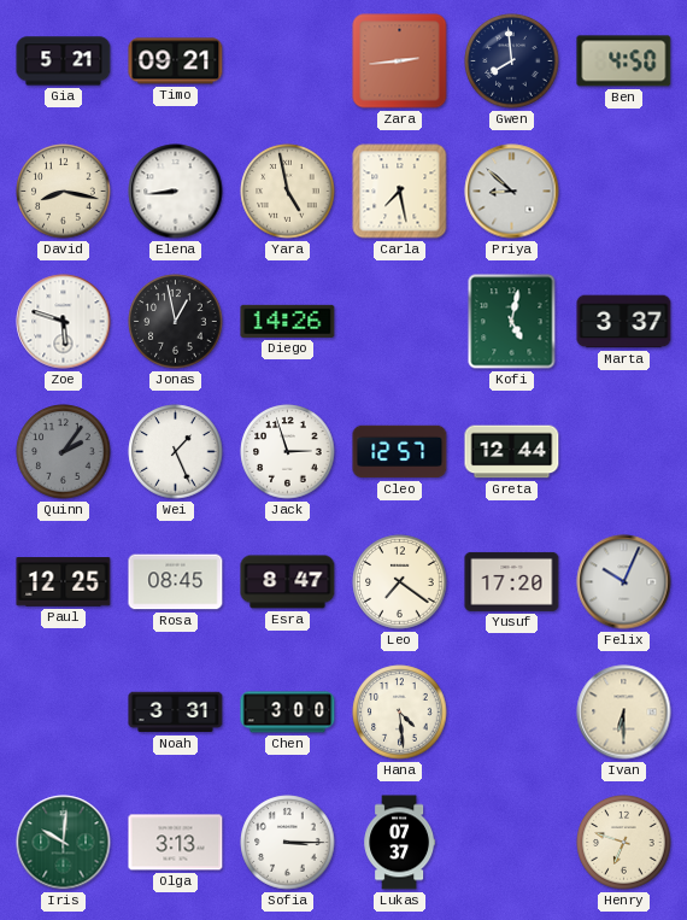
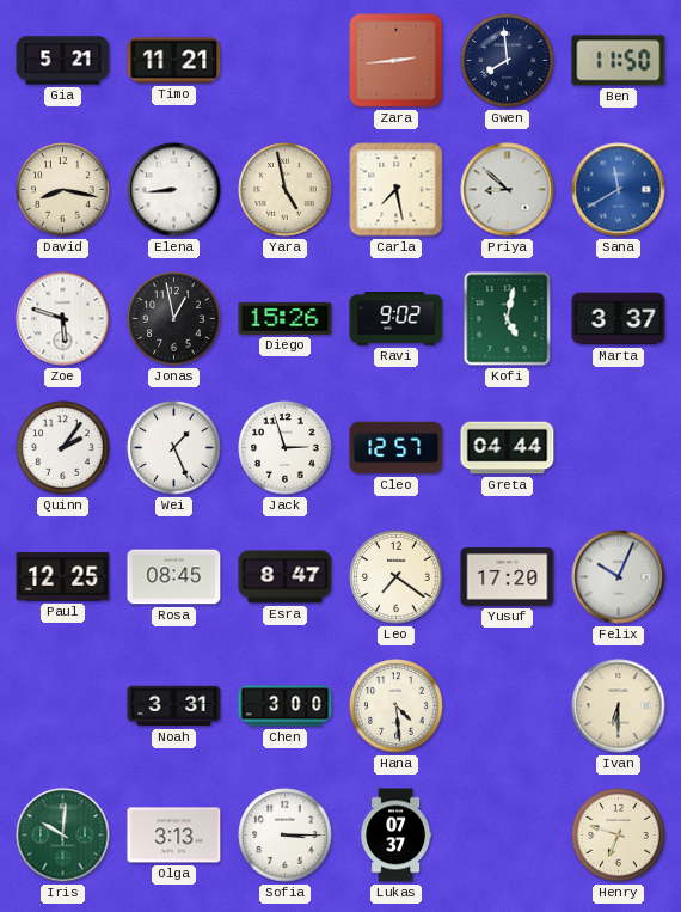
Timo: 09:21 -> 11:21 (174, 61)
Ben: 4:50 -> 11:50 (619, 61)
Sana: none -> 11:40 (619, 190)
Diego: 14:26 -> 15:26 (286, 318)
Ravi: none -> 9:02 (397, 319)
Quinn dial: grey -> white (63, 448)
Greta: 12:44 -> 04:44 (508, 448)
